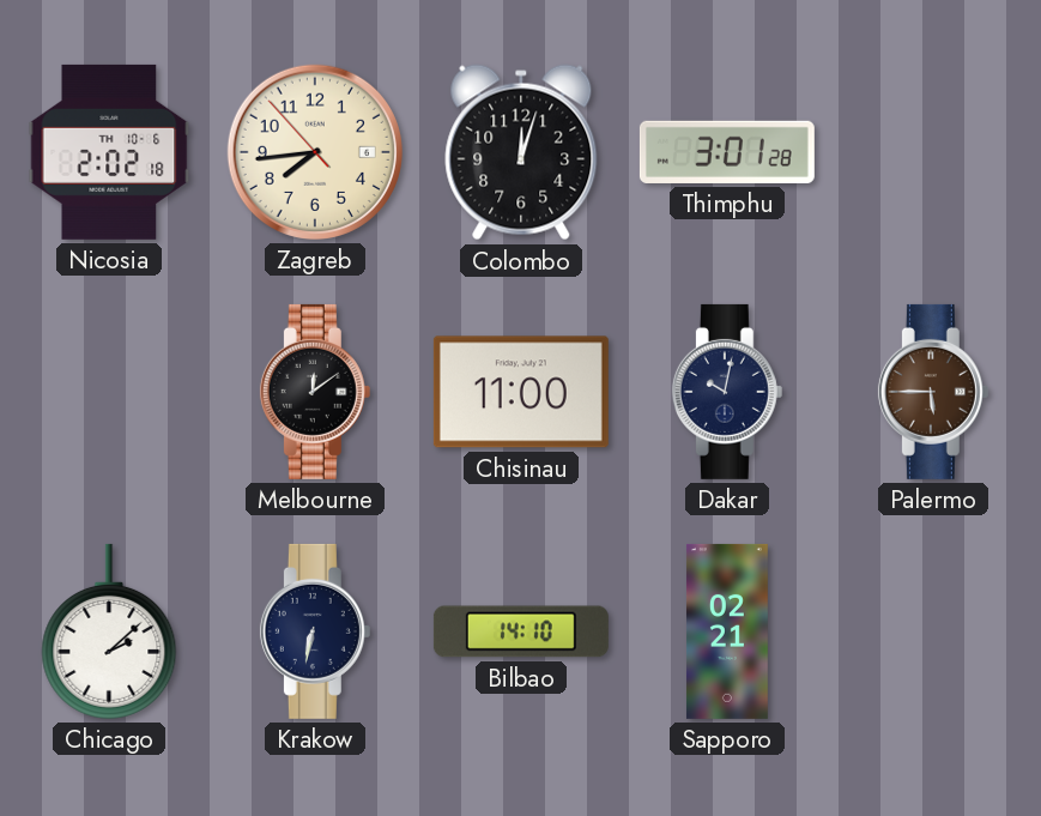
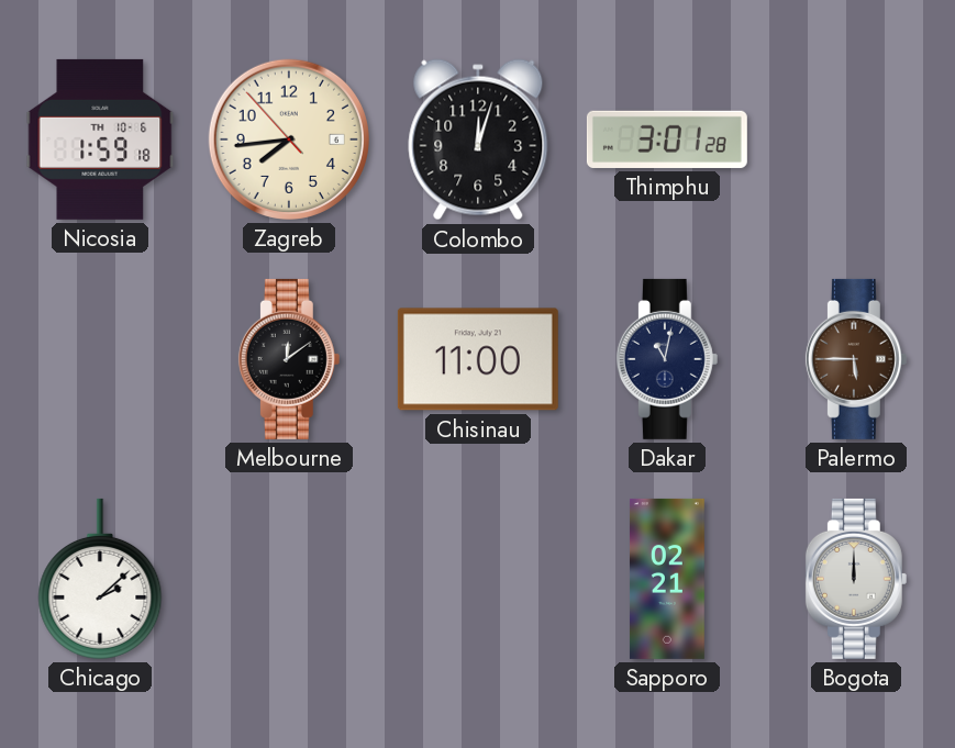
Nicosia: 2:02 -> 1:59 (100, 139)
Dakar: 10:02 -> 11:02 (667, 359)
Krakow: 6:32 -> none (315, 631)
Bilbao: 14:10 -> none (521, 631)
Bogota: none -> 12:00 (856, 579)
